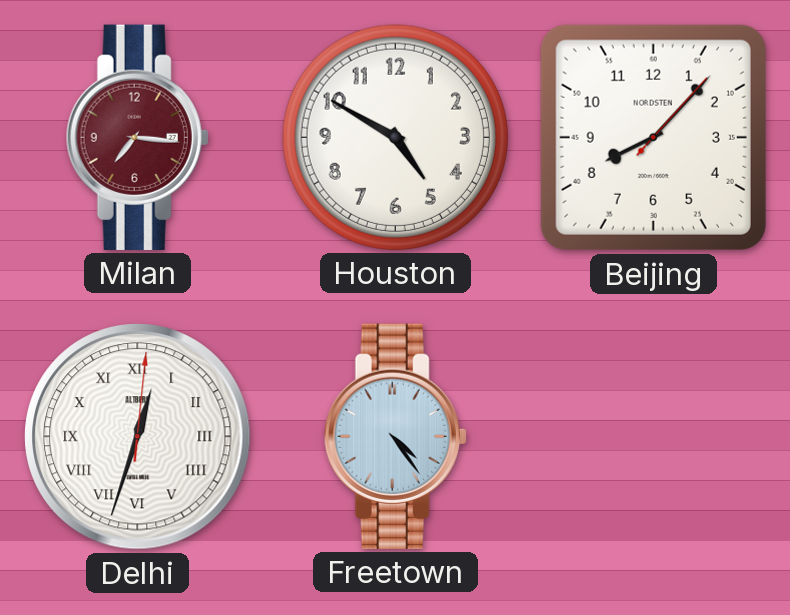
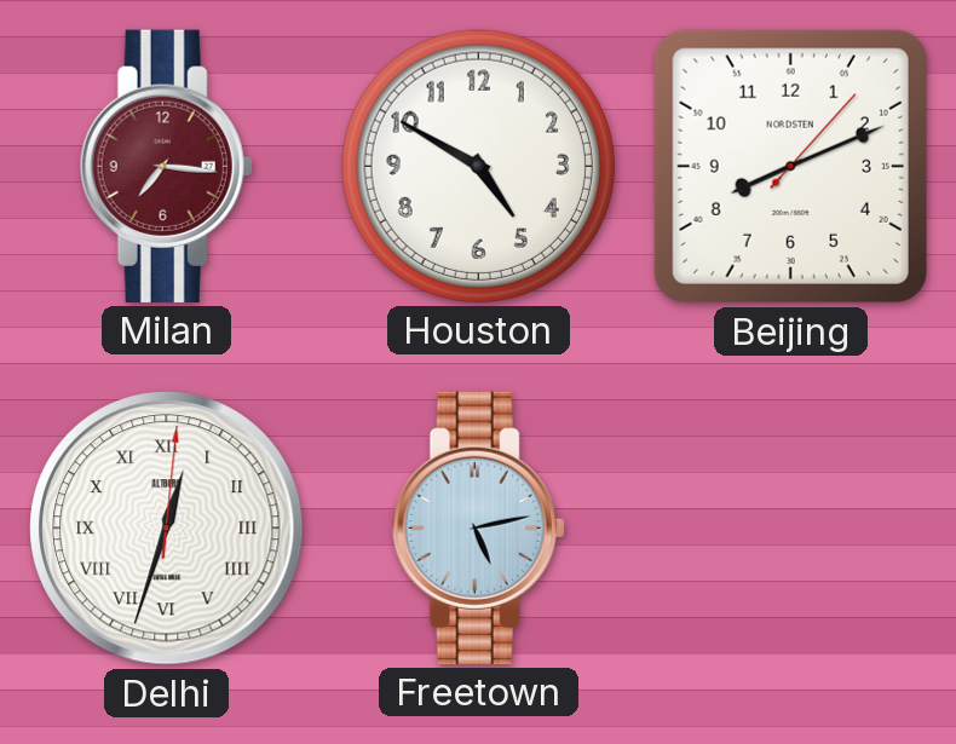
Beijing: 8:07 -> 8:11 (790, 166)
Freetown: 4:24 -> 5:13 (478, 527)
